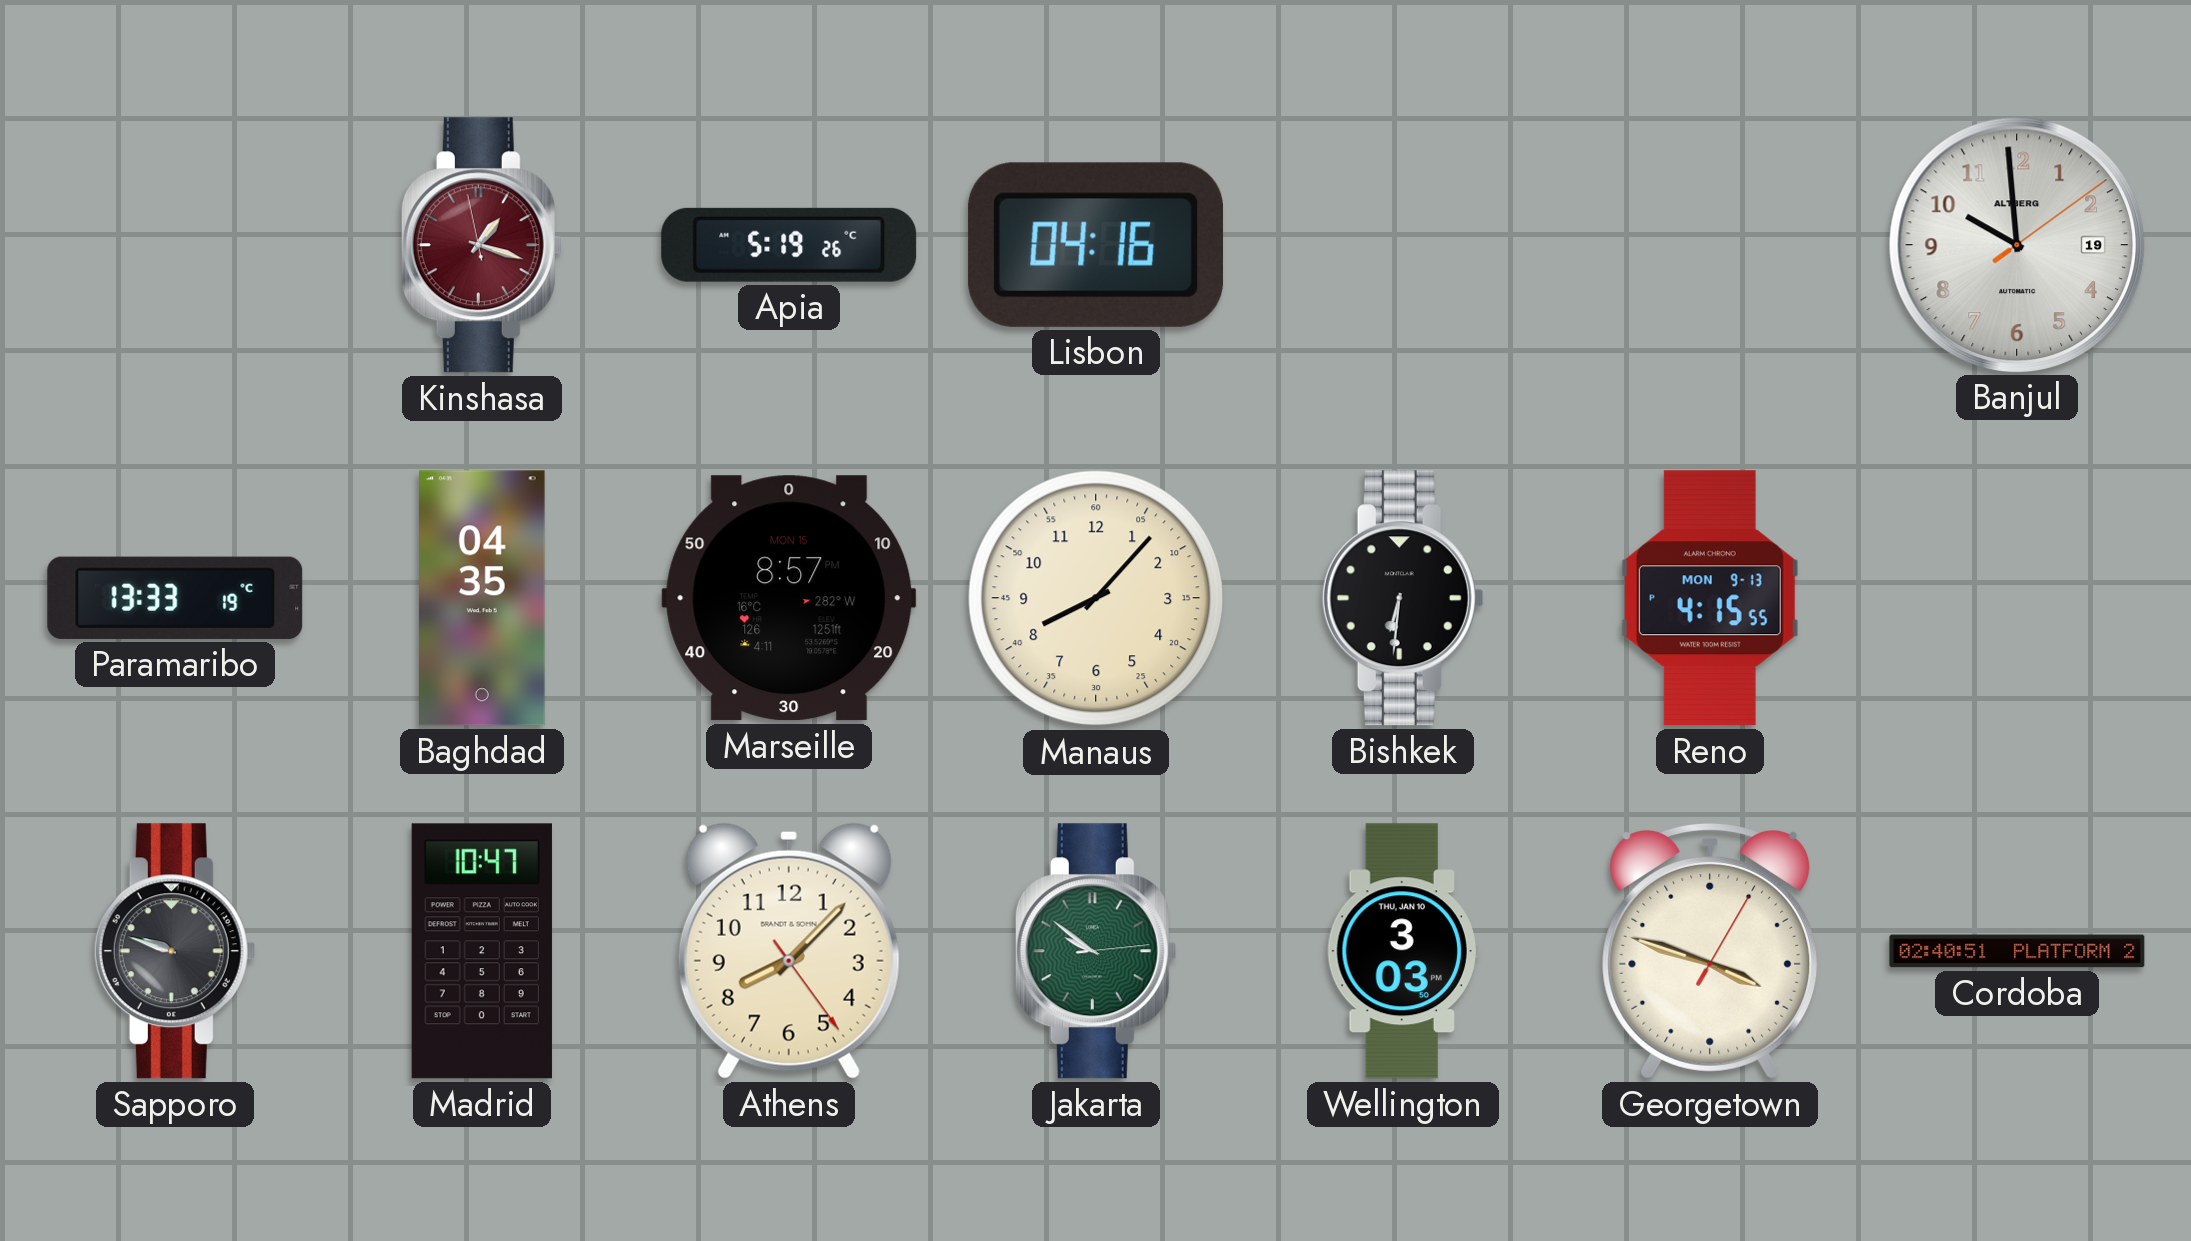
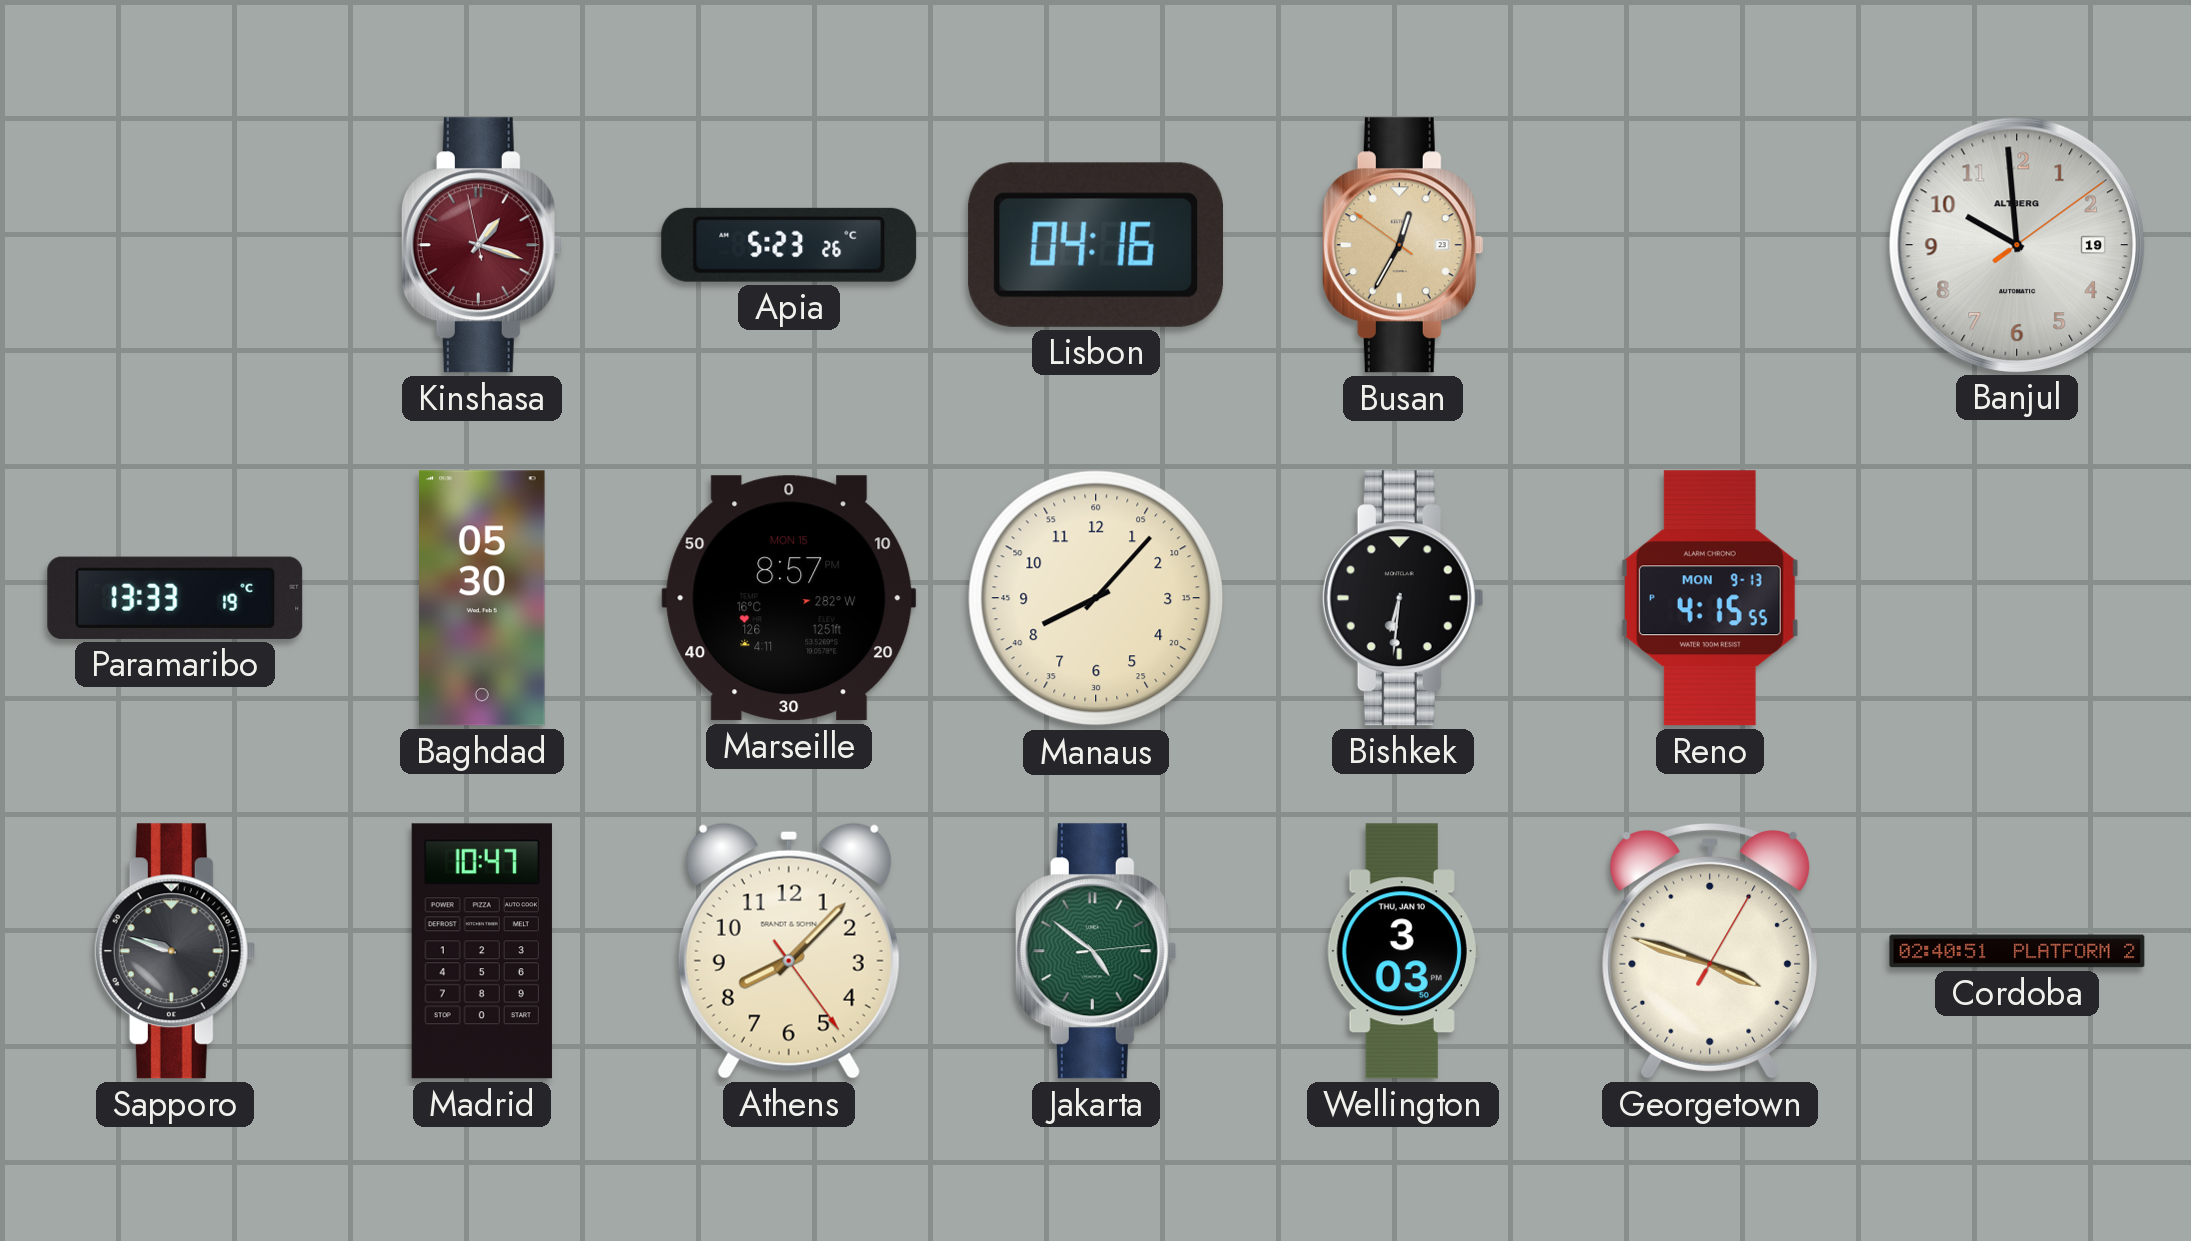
Apia: 5:19 -> 5:23 (789, 245)
Busan: none -> 12:34 (1403, 245)
Baghdad: 04:35 -> 05:30 (483, 598)
Jakarta: 9:51 -> 4:51 (1096, 951)
